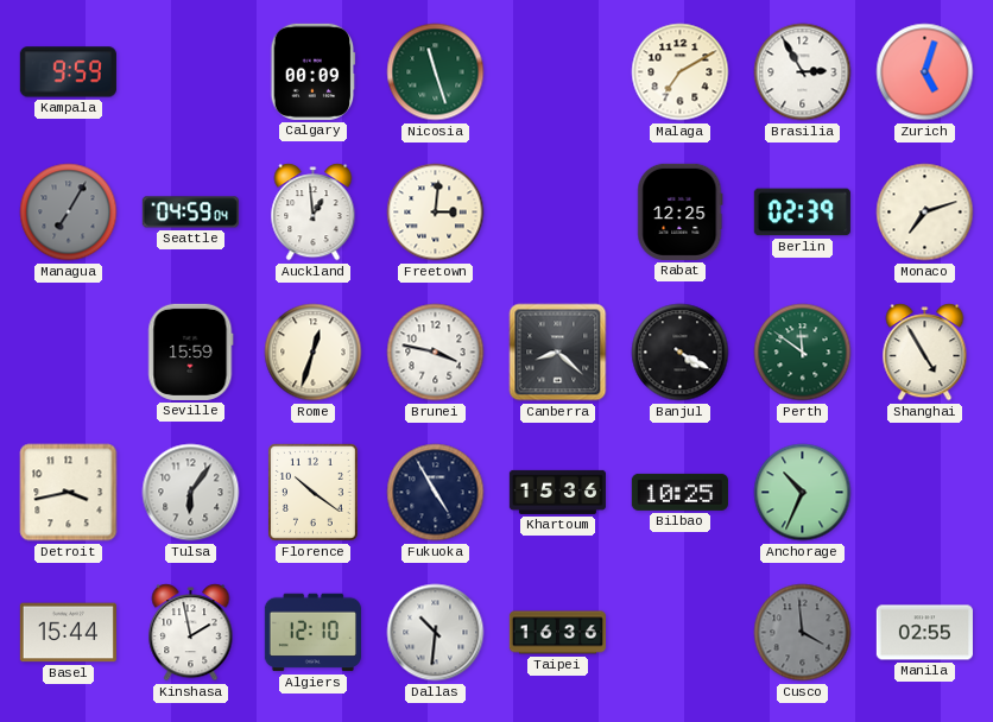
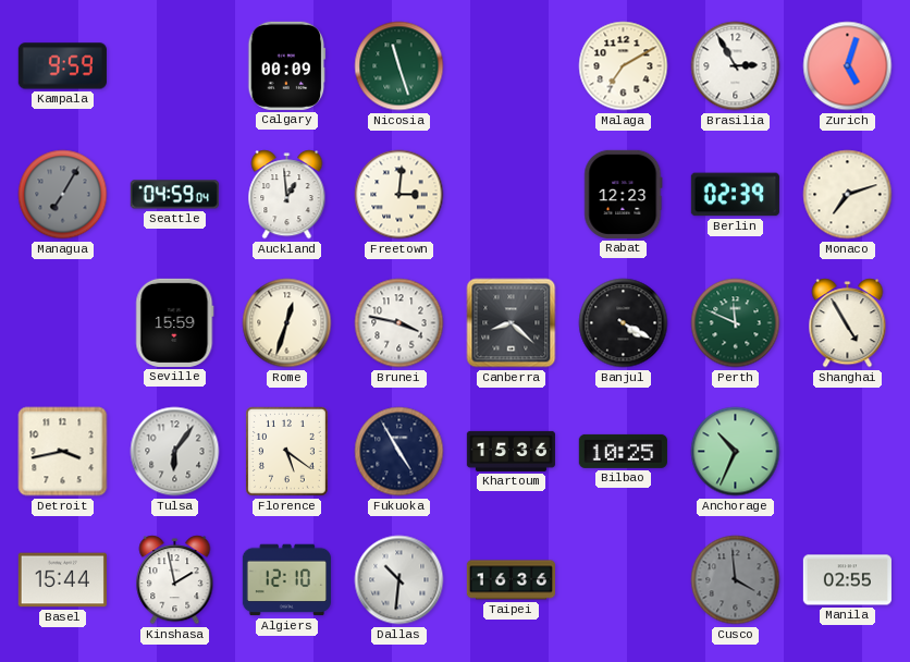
Rabat: 12:25 -> 12:23 (624, 194)
Perth: 11:51 -> 11:49 (736, 323)
Florence: 10:21 -> 5:21 (286, 451)
